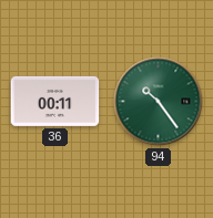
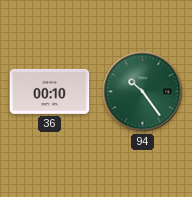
36: 00:11 -> 00:10 (50, 91)
